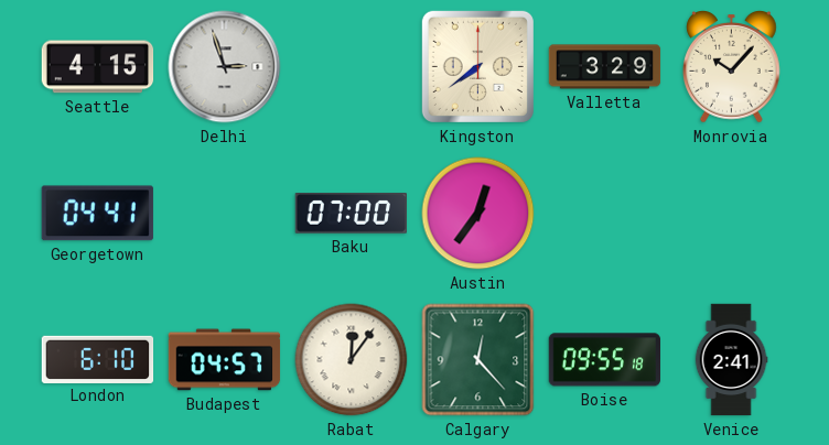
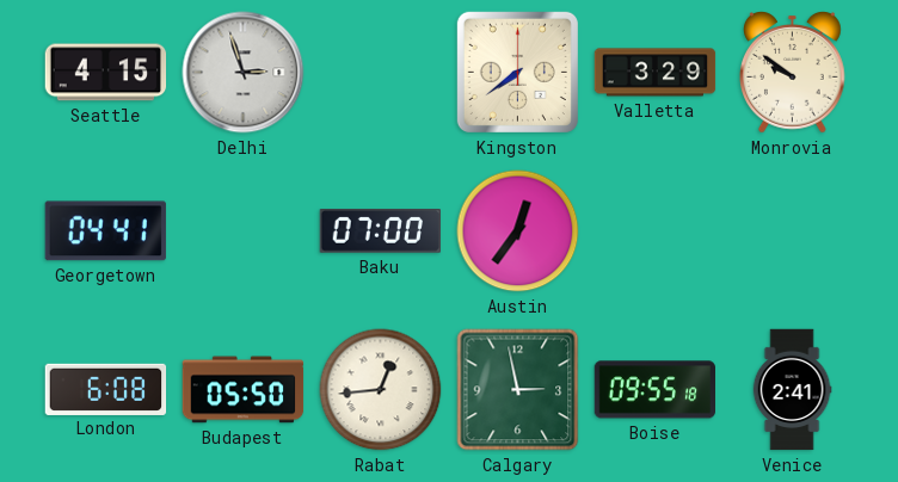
Monrovia: 10:07 -> 9:51 (793, 73)
London: 6:10 -> 6:08 (106, 389)
Budapest: 04:57 -> 05:50 (244, 390)
Rabat: 12:06 -> 12:44 (381, 390)
Calgary: 12:23 -> 2:58 (518, 390)
